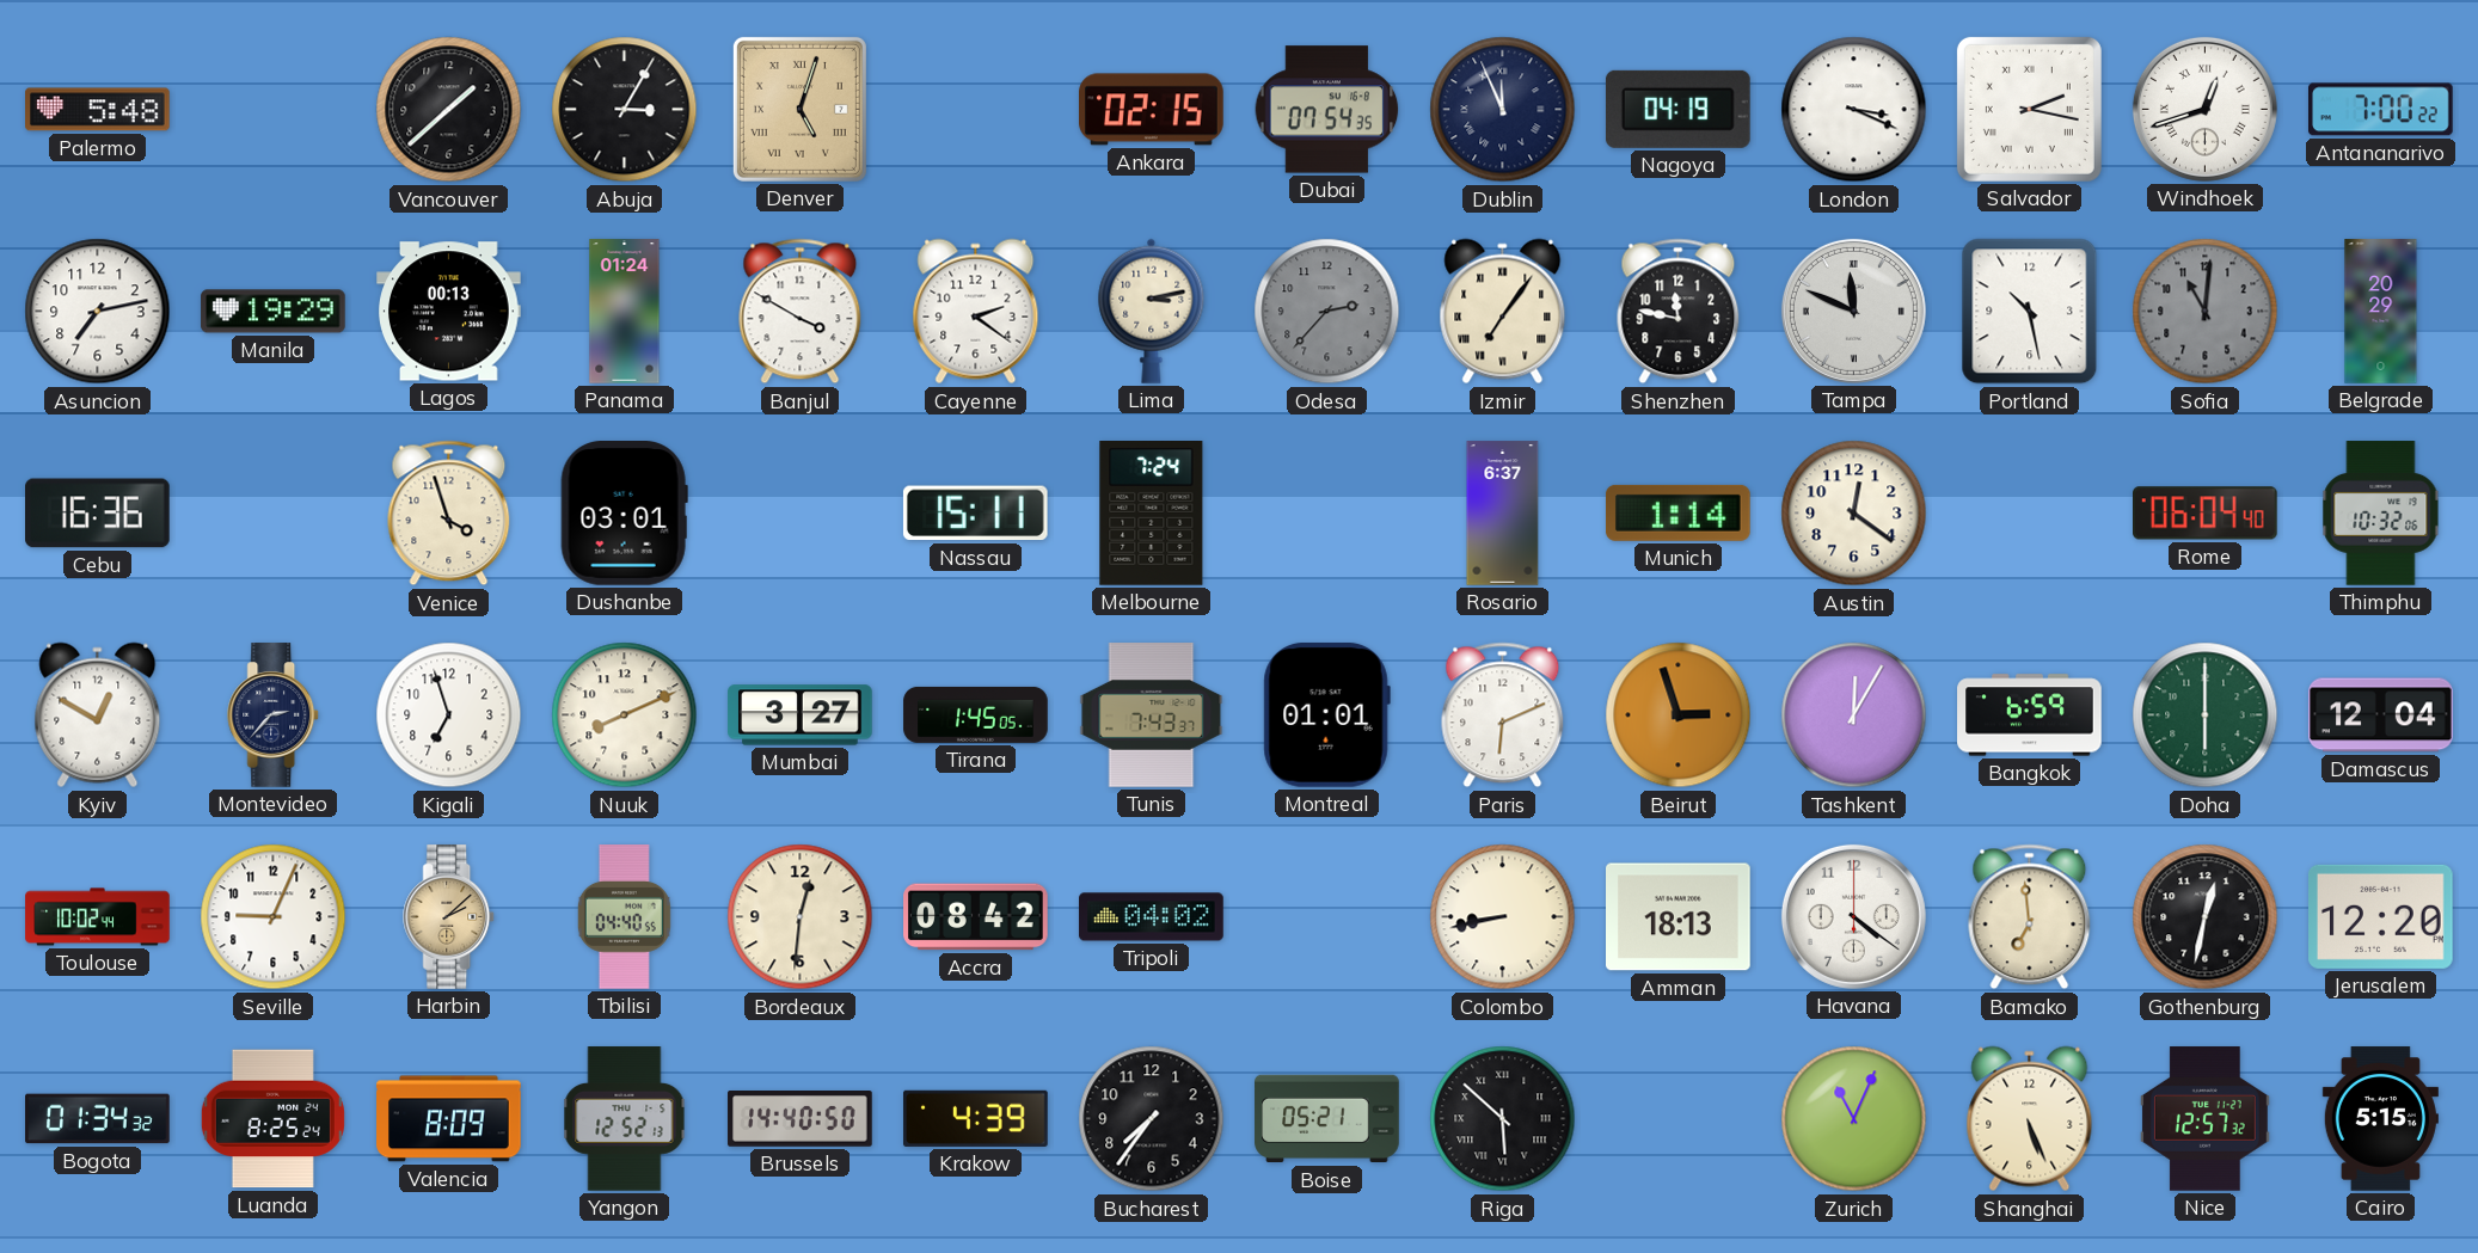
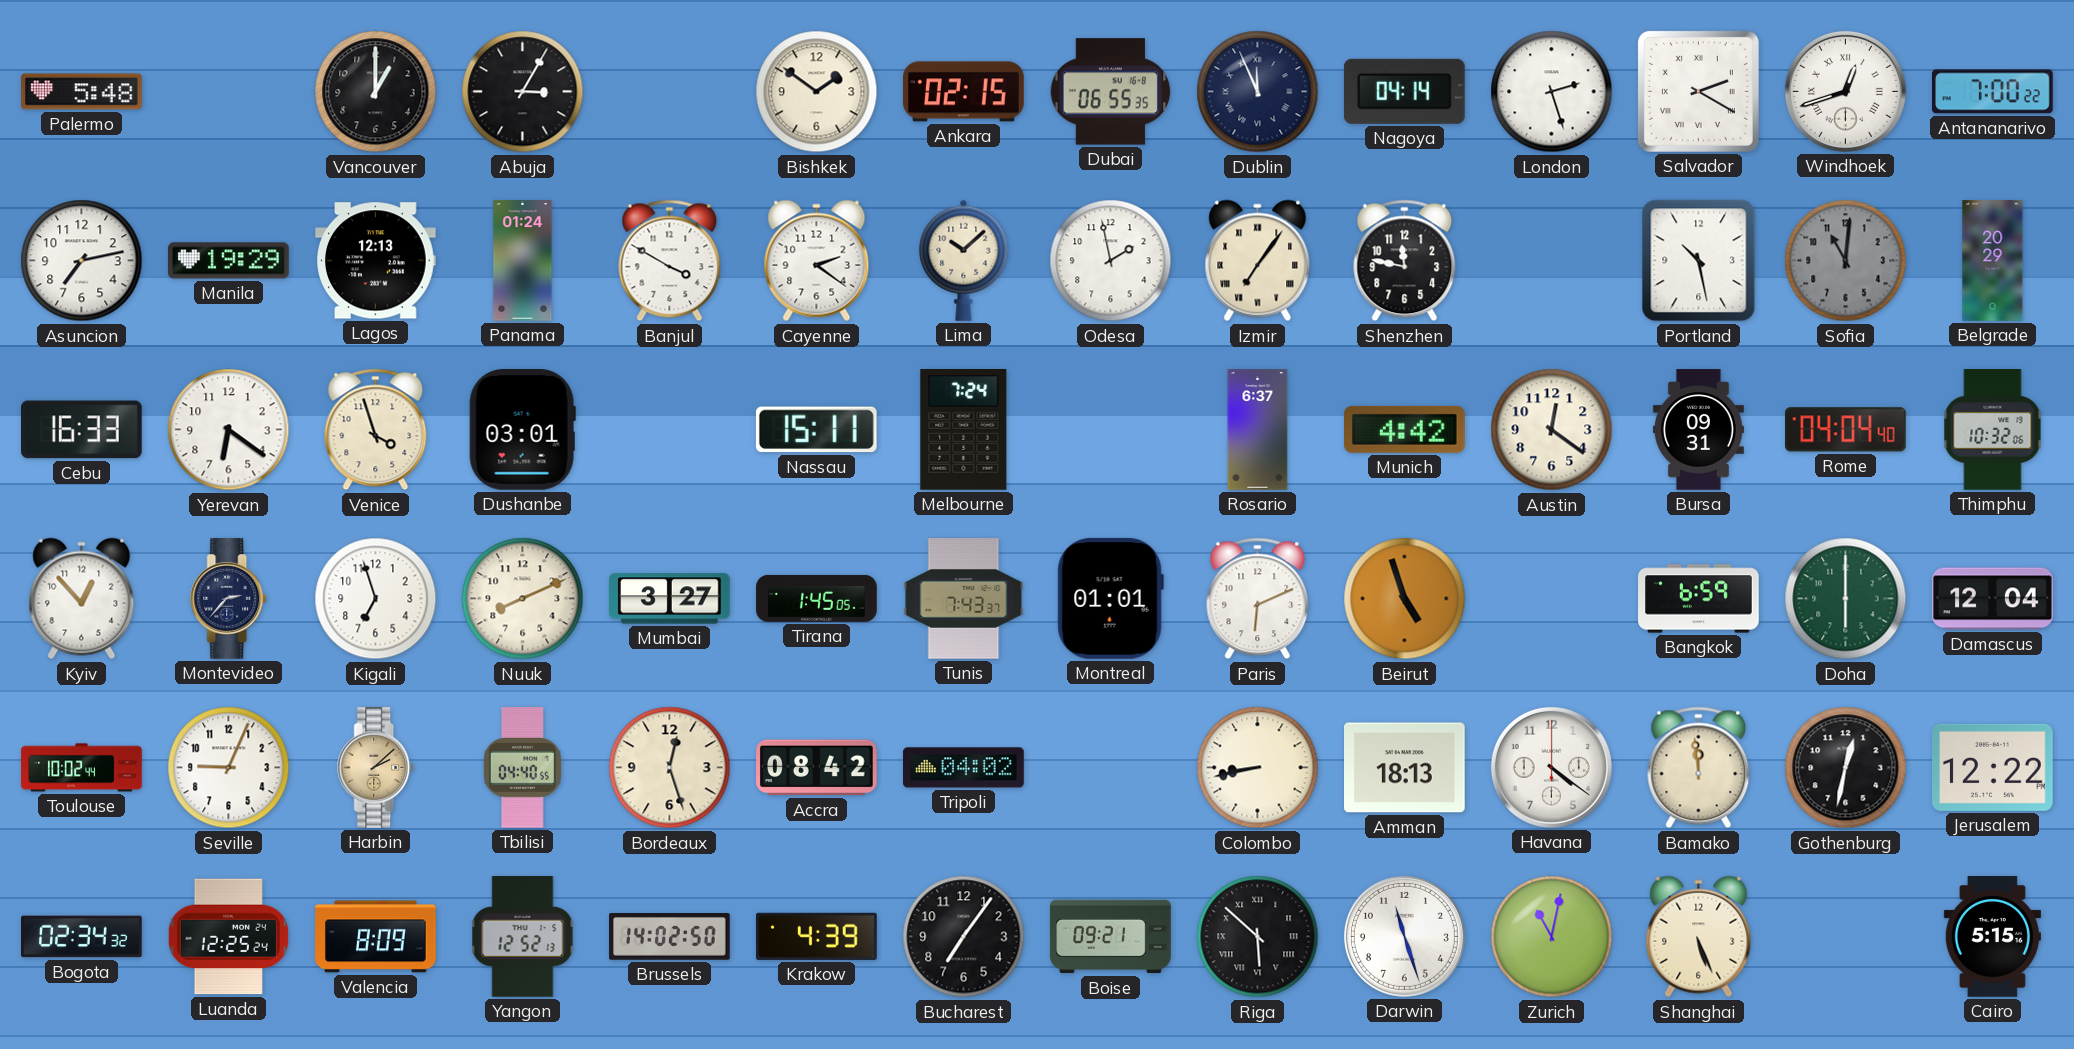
Vancouver: 1:38 -> 1:00 (376, 92)
Denver: 5:03 -> none (799, 109)
Bishkek: none -> 1:51 (817, 92)
Dubai: 07:54 -> 06:55 (1111, 92)
Nagoya: 04:19 -> 04:14 (1404, 91)
London: 3:19 -> 2:27 (1552, 92)
Salvador: 2:17 -> 2:20 (1698, 91)
Lagos: 00:13 -> 12:13 (376, 261)
Lima: 3:13 -> 10:08 (964, 260)
Odesa: 2:37 -> 1:58 (1111, 261)
Odesa dial: grey -> white (1111, 261)
Tampa: 11:49 -> none (1853, 311)
Cebu: 16:36 -> 16:33 (82, 430)
Yerevan: none -> 6:21 (229, 430)
Munich: 1:14 -> 4:42 (1405, 429)
Bursa: none -> 09:31 (1698, 430)
Rome: 06:04 -> 04:04 (1846, 430)
Kyiv: 12:50 -> 12:53 (82, 599)
Beirut: 2:57 -> 4:57 (1405, 599)
Tashkent: 12:05 -> none (1854, 715)
Bordeaux: 12:31 -> 12:27 (670, 768)
Bamako: 6:59 -> 11:59 (1699, 768)
Jerusalem: 12:20 -> 12:22 (1993, 767)
Bogota: 01:34 -> 02:34 (82, 937)
Luanda: 8:25 -> 12:25 (228, 937)
Brussels: 14:40 -> 14:02 (670, 937)
Bucharest: 7:36 -> 7:06 (964, 937)
Boise: 05:21 -> 09:21 (1111, 937)
Darwin: none -> 11:27 (1404, 936)
Zurich: 11:04 -> 11:02 (1552, 937)
Nice: 12:57 -> none (2204, 1119)
